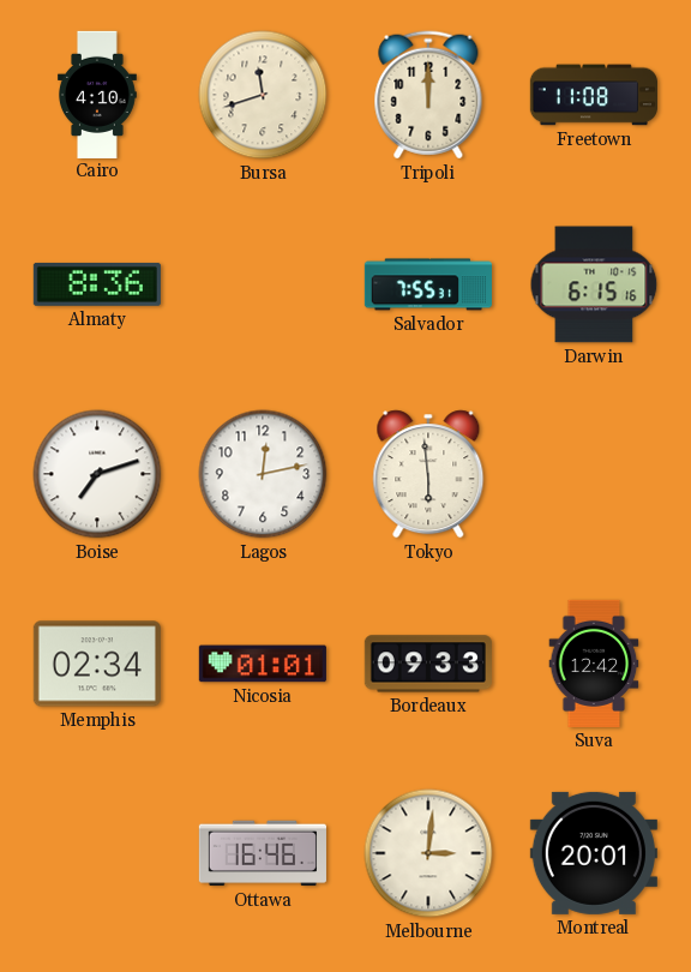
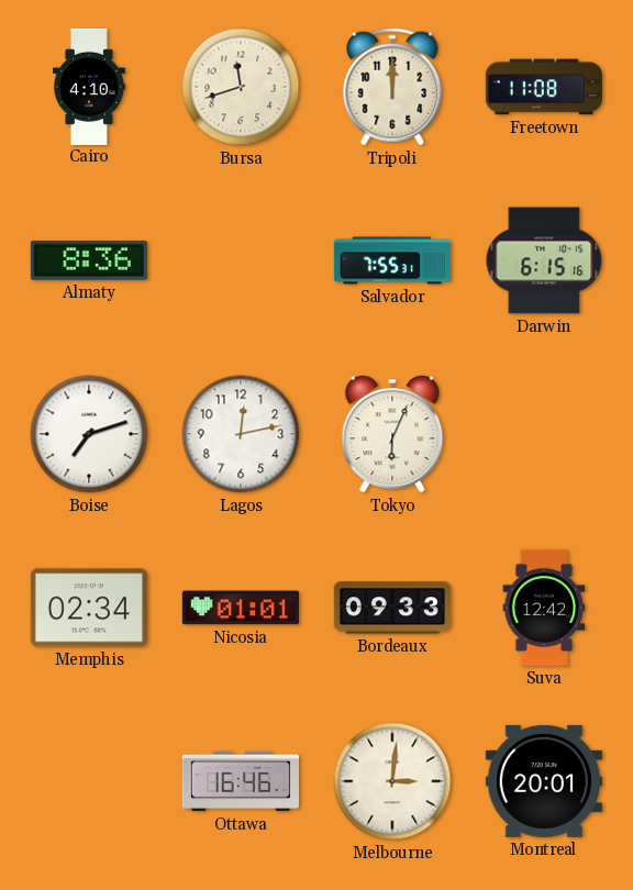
Tokyo: 5:59 -> 6:04 (392, 434)
